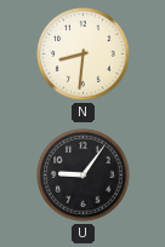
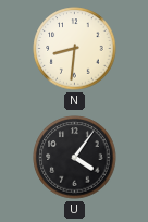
U: 9:06 -> 4:06 (75, 158)
